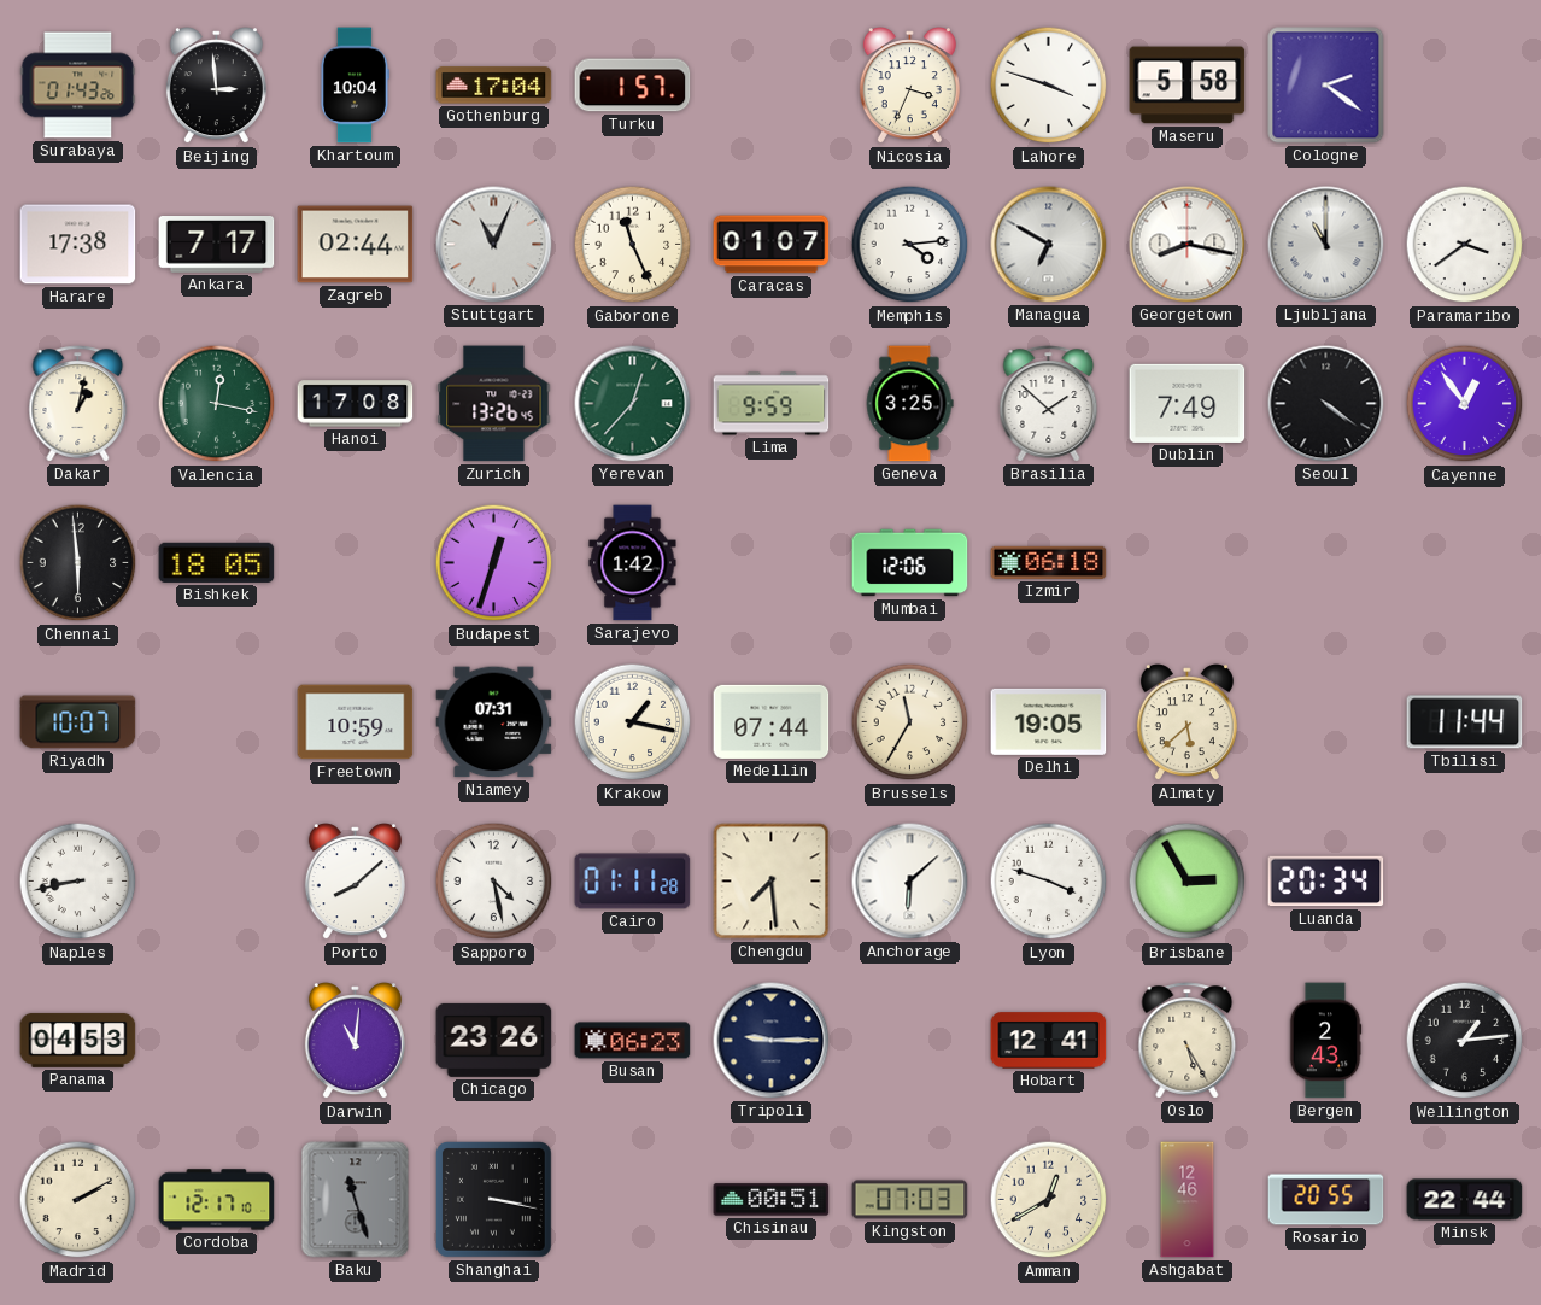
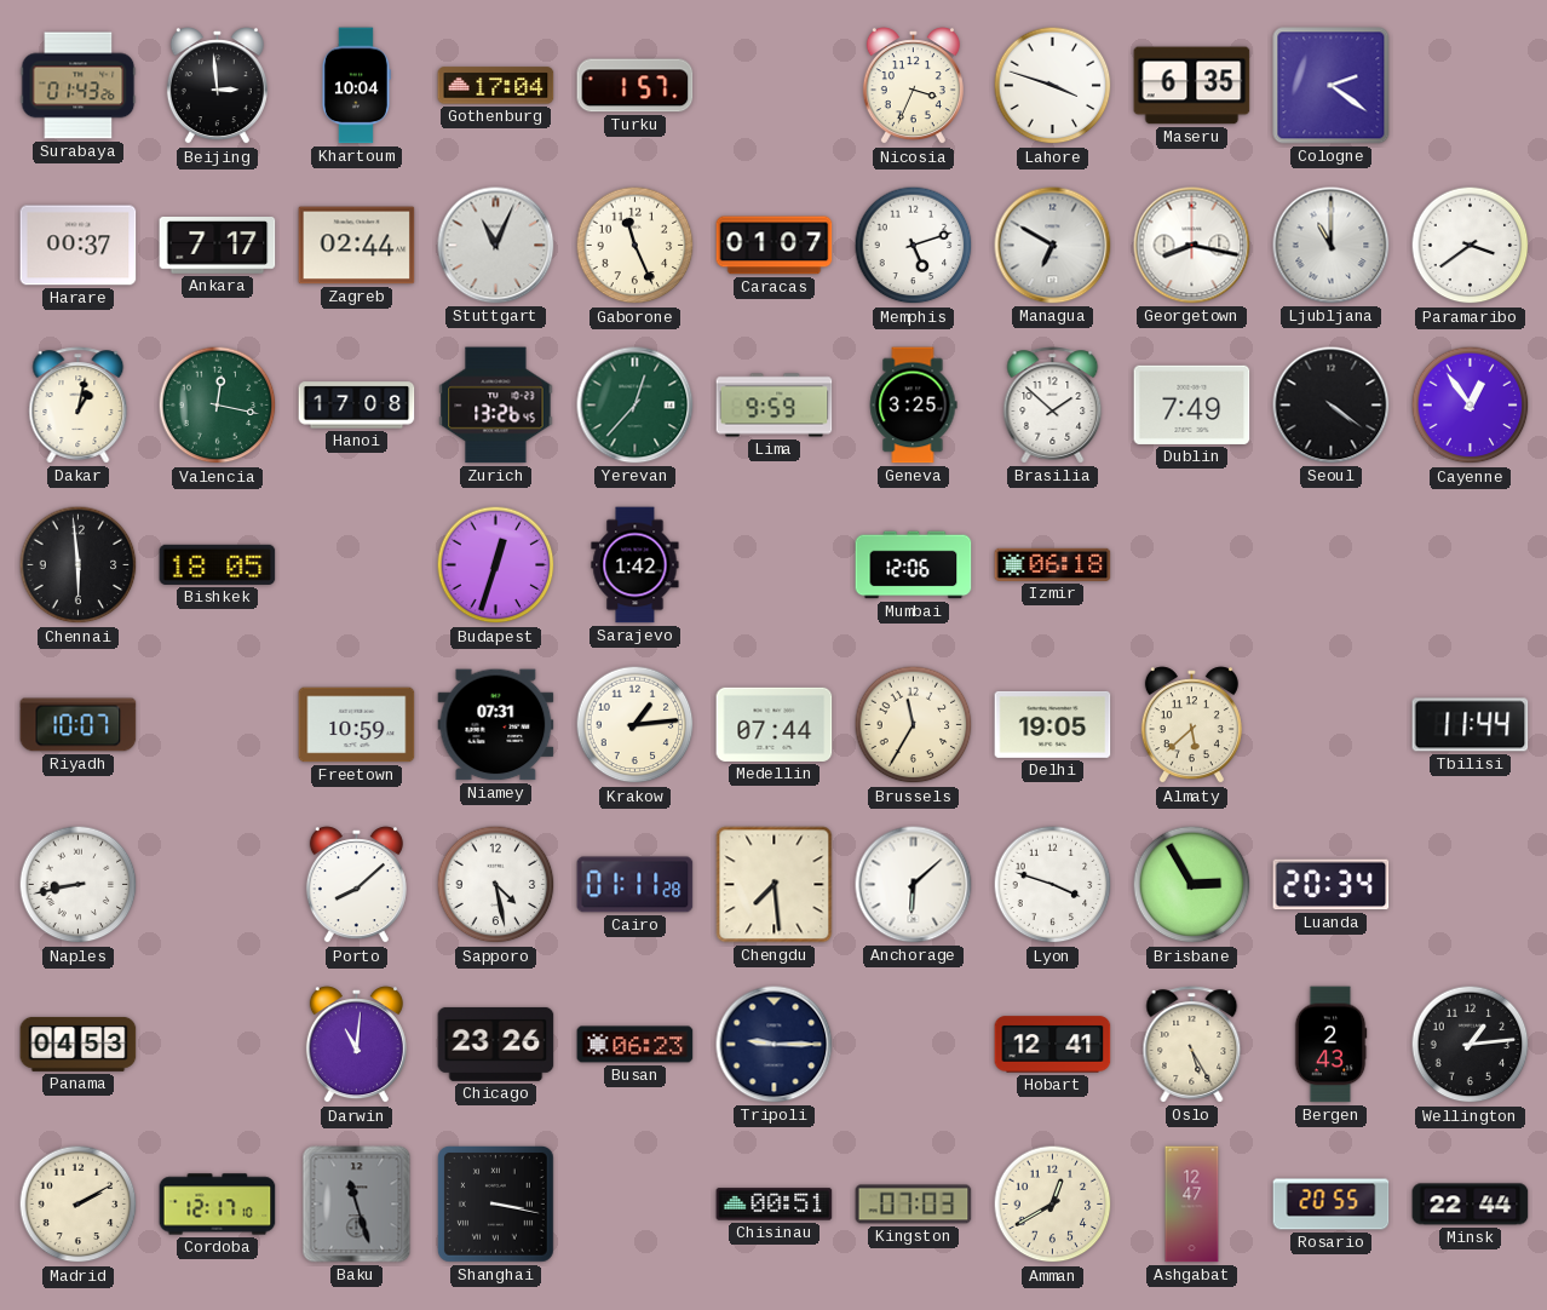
Maseru: 5:58 -> 6:35 (1192, 86)
Harare: 17:38 -> 00:37 (79, 246)
Memphis: 4:14 -> 5:12 (914, 246)
Krakow: 1:17 -> 1:14 (636, 725)
Ashgabat: 12:46 -> 12:47 (1192, 1205)
